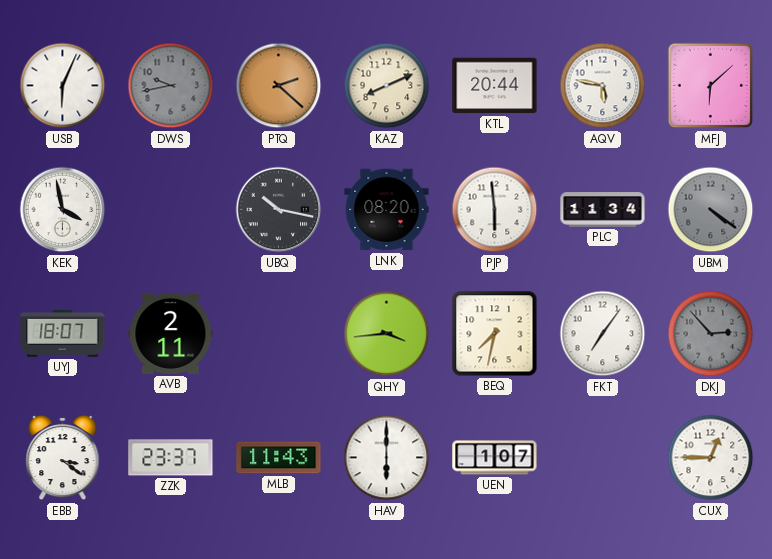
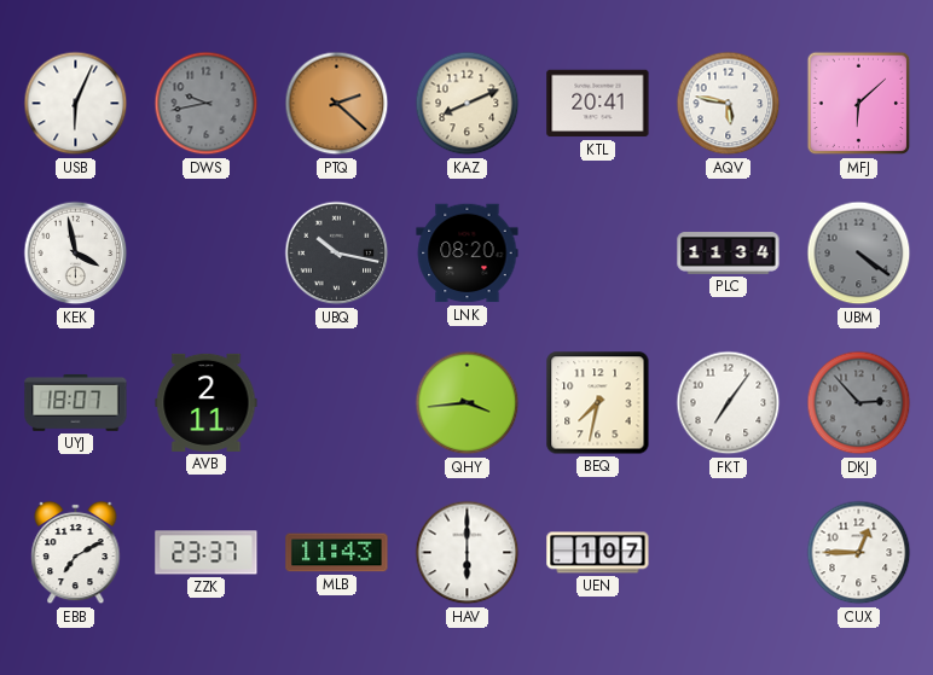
KTL: 20:44 -> 20:41 (598, 104)
PJP: 5:59 -> none (495, 210)
EBB: 3:21 -> 7:10 (76, 553)
